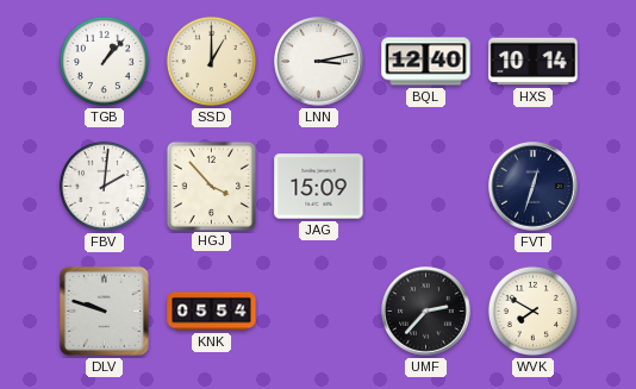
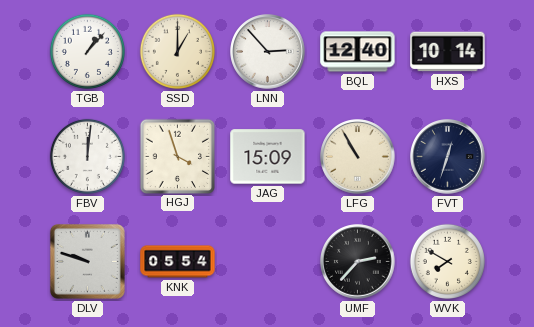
LNN: 3:13 -> 2:53 (268, 52)
FBV: 2:01 -> 12:01 (87, 156)
HGJ: 3:53 -> 3:57 (177, 156)
LFG: none -> 10:55 (358, 157)
